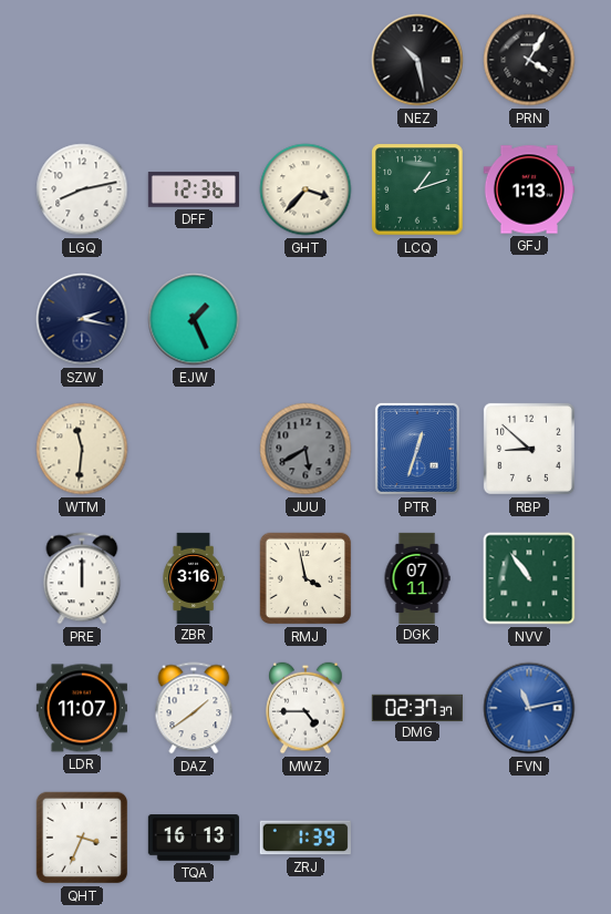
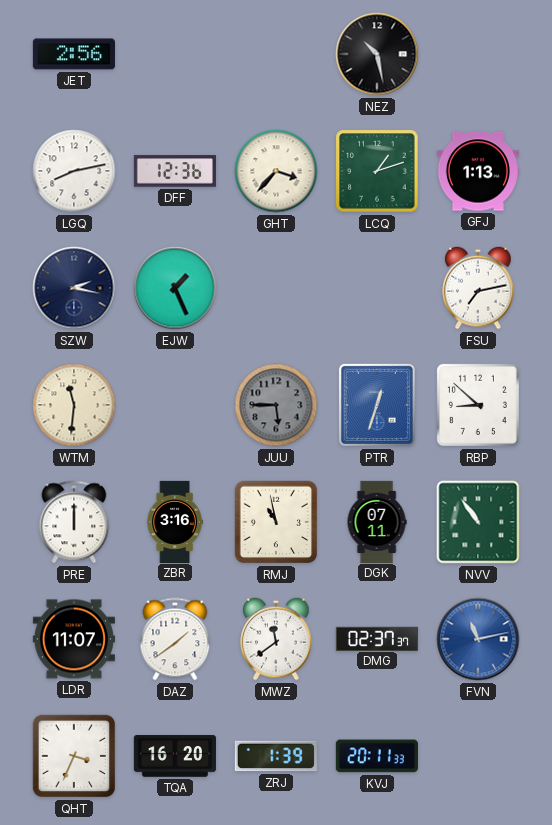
JET: none -> 2:56 (74, 54)
PRN: 4:05 -> none (529, 60)
FSU: none -> 7:13 (478, 288)
JUU: 5:40 -> 5:45 (276, 405)
RMJ: 3:58 -> 10:58 (276, 522)
MWZ: 4:45 -> 11:39 (276, 639)
TQA: 16:13 -> 16:20 (175, 756)
KVJ: none -> 20:11 (377, 756)
